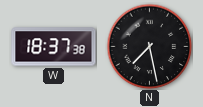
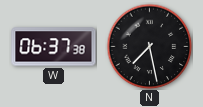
W: 18:37 -> 06:37 (54, 47)
